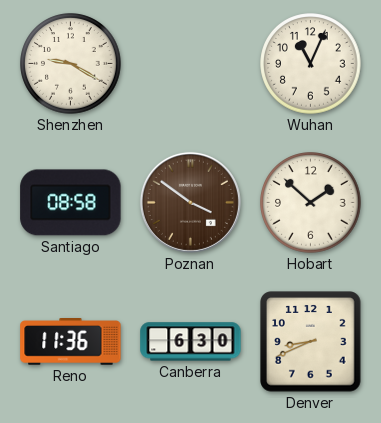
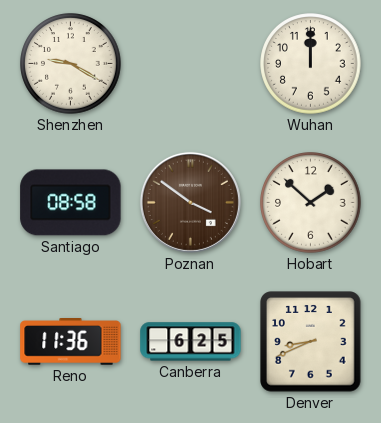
Wuhan: 11:04 -> 12:00 (311, 64)
Canberra: 6:30 -> 6:25 (191, 342)
